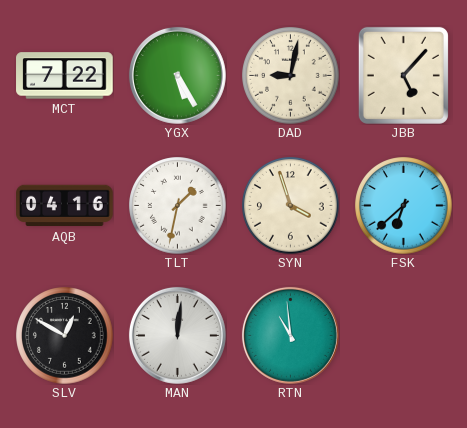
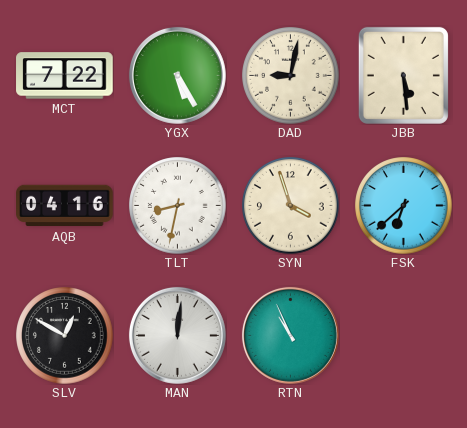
JBB: 5:07 -> 5:29 (403, 75)
TLT: 1:32 -> 8:32 (178, 206)
RTN: 10:59 -> 10:56 (290, 335)
